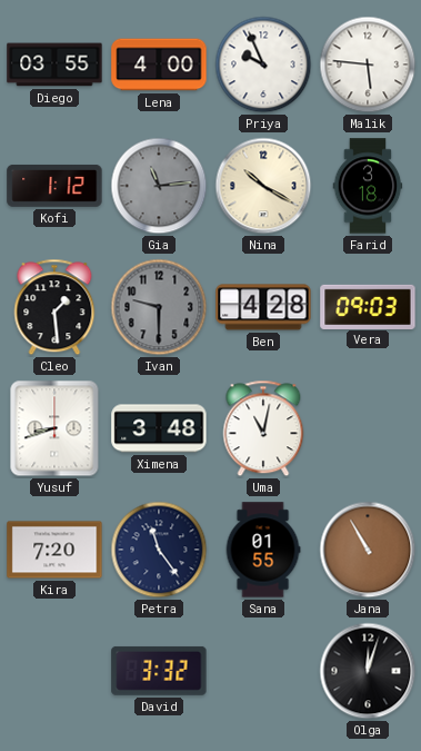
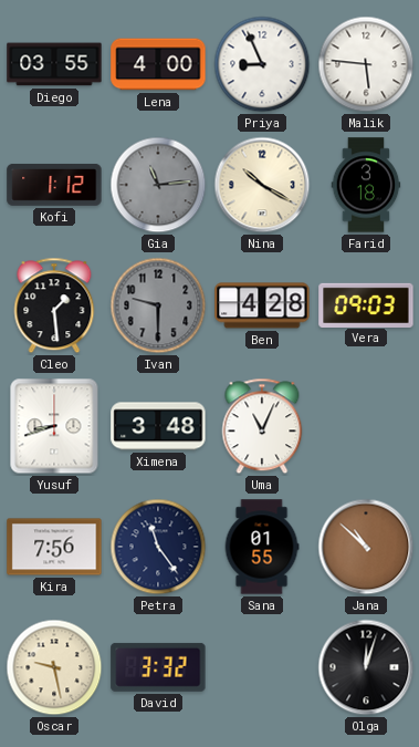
Priya: 9:56 -> 8:56 (262, 64)
Uma: 11:02 -> 11:04 (262, 426)
Kira: 7:20 -> 7:56 (54, 547)
Jana: 10:55 -> 10:52 (366, 547)
Oscar: none -> 9:28 (54, 667)
